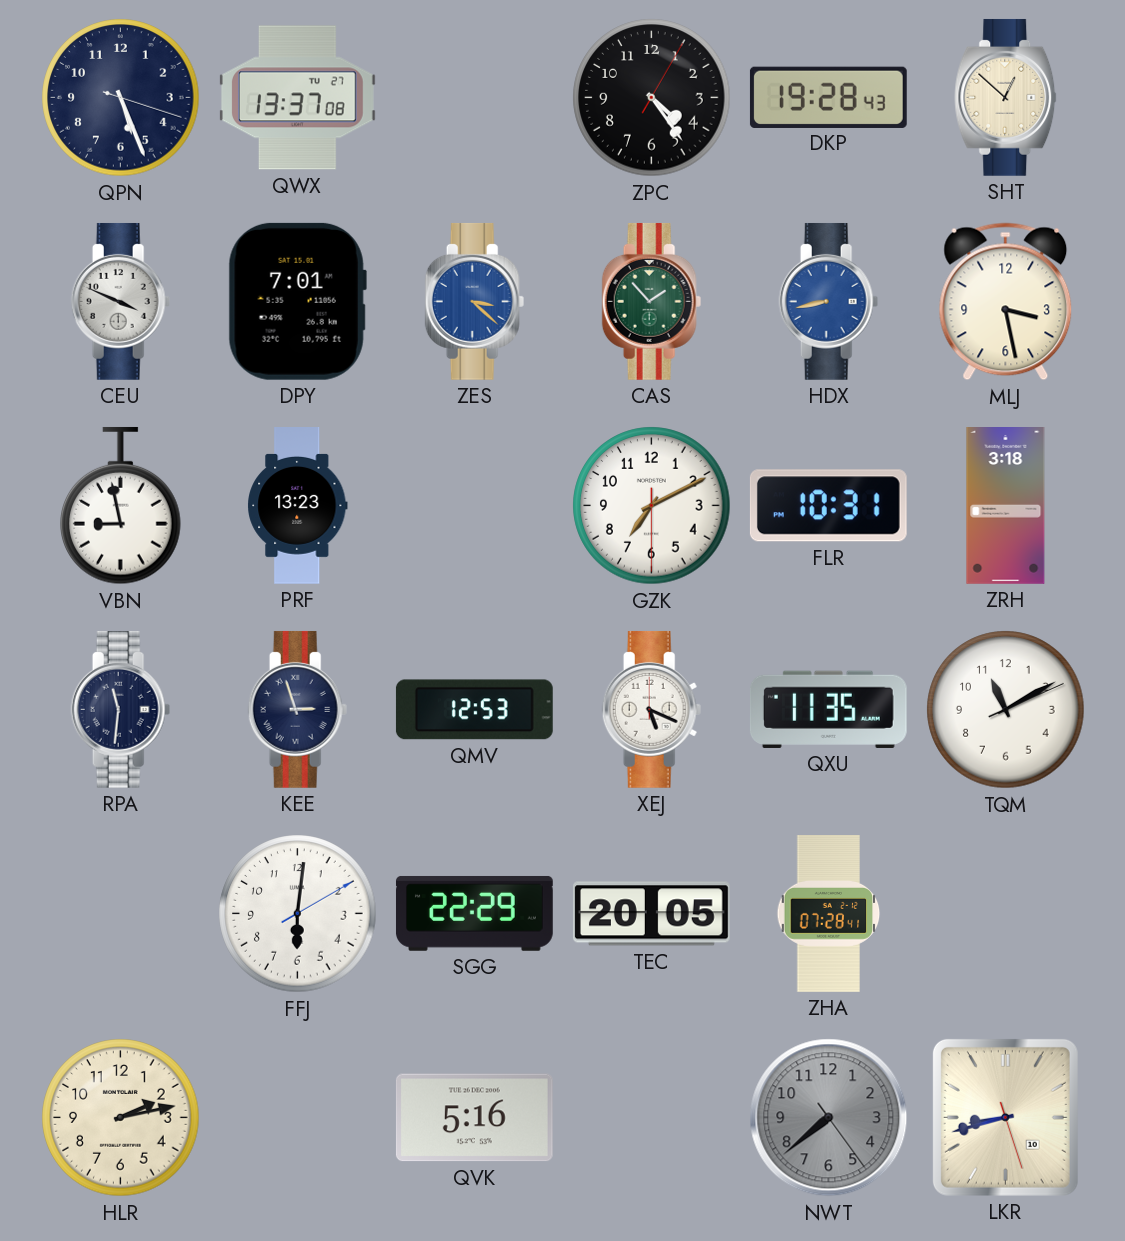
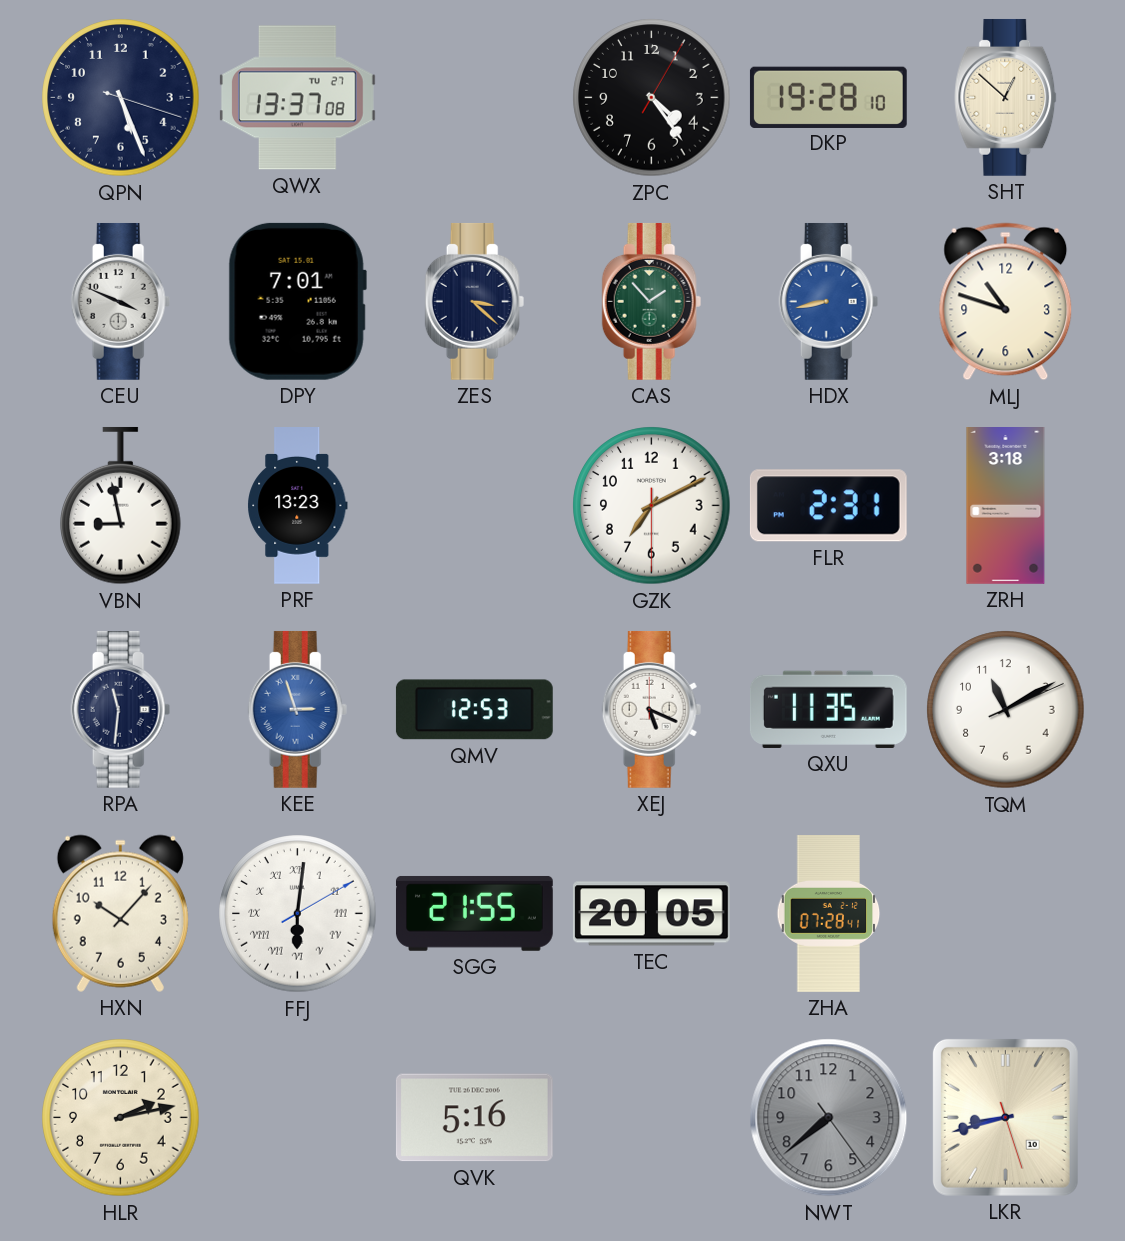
DKP: 19:28:43 -> 19:28:10 (828, 97)
ZES dial: blue -> navy (475, 301)
MLJ: 3:28 -> 10:48 (1006, 302)
FLR: 10:31 -> 2:31 (828, 506)
KEE dial: navy -> blue (298, 709)
HXN: none -> 10:07 (120, 913)
FFJ numerals: Arabic -> Roman (298, 914)
SGG: 22:29 -> 21:55 (475, 914)
